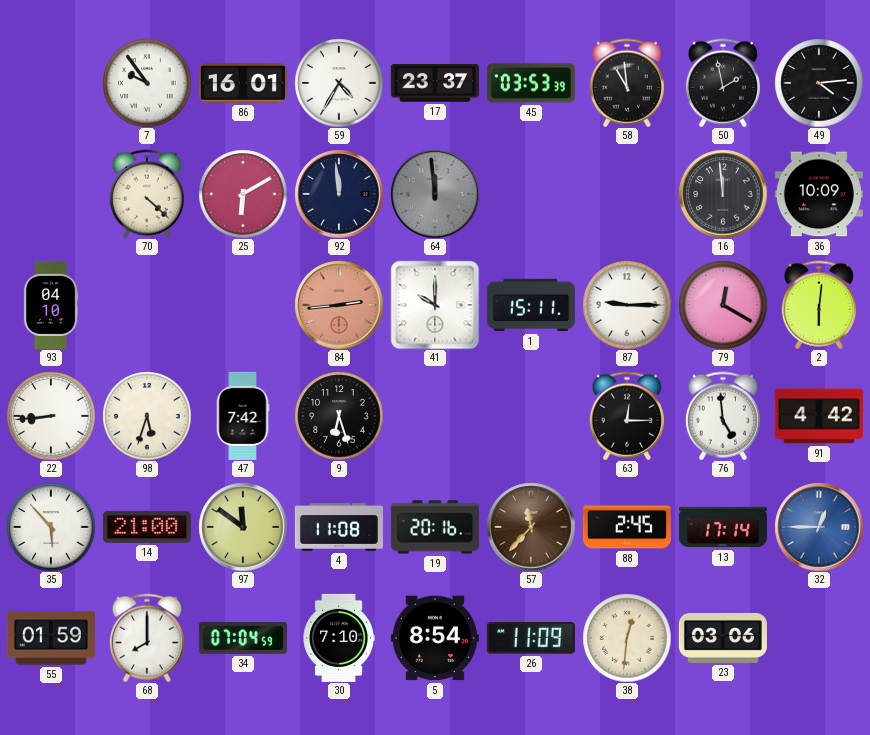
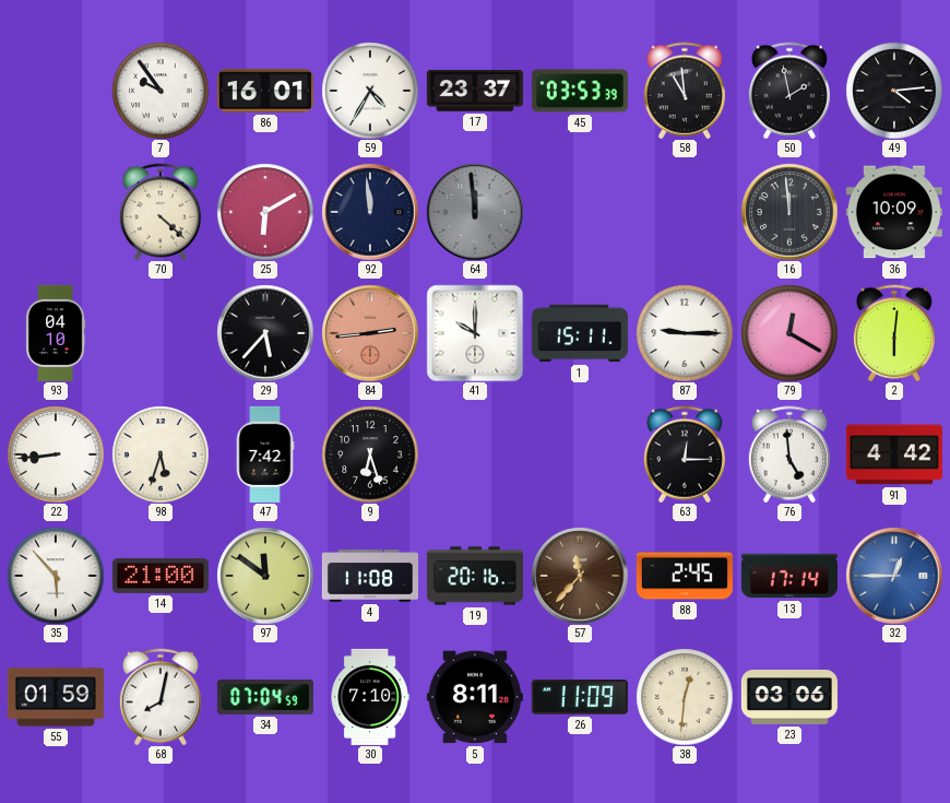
29: none -> 5:37 (265, 333)
68: 8:00 -> 8:02 (161, 697)
5: 8:54 -> 8:11 (475, 697)
